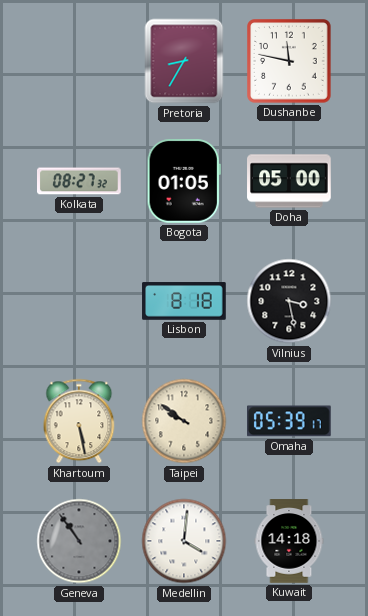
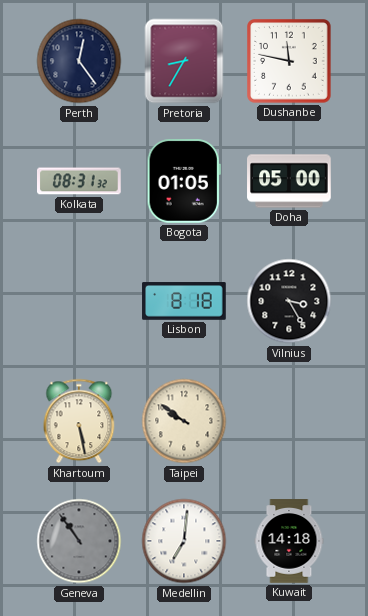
Perth: none -> 12:24 (79, 61)
Kolkata: 08:27 -> 08:31 (80, 181)
Vilnius: 3:28 -> 3:25 (289, 301)
Omaha: 05:39 -> none (290, 421)
Medellin: 4:01 -> 7:01 (184, 541)
